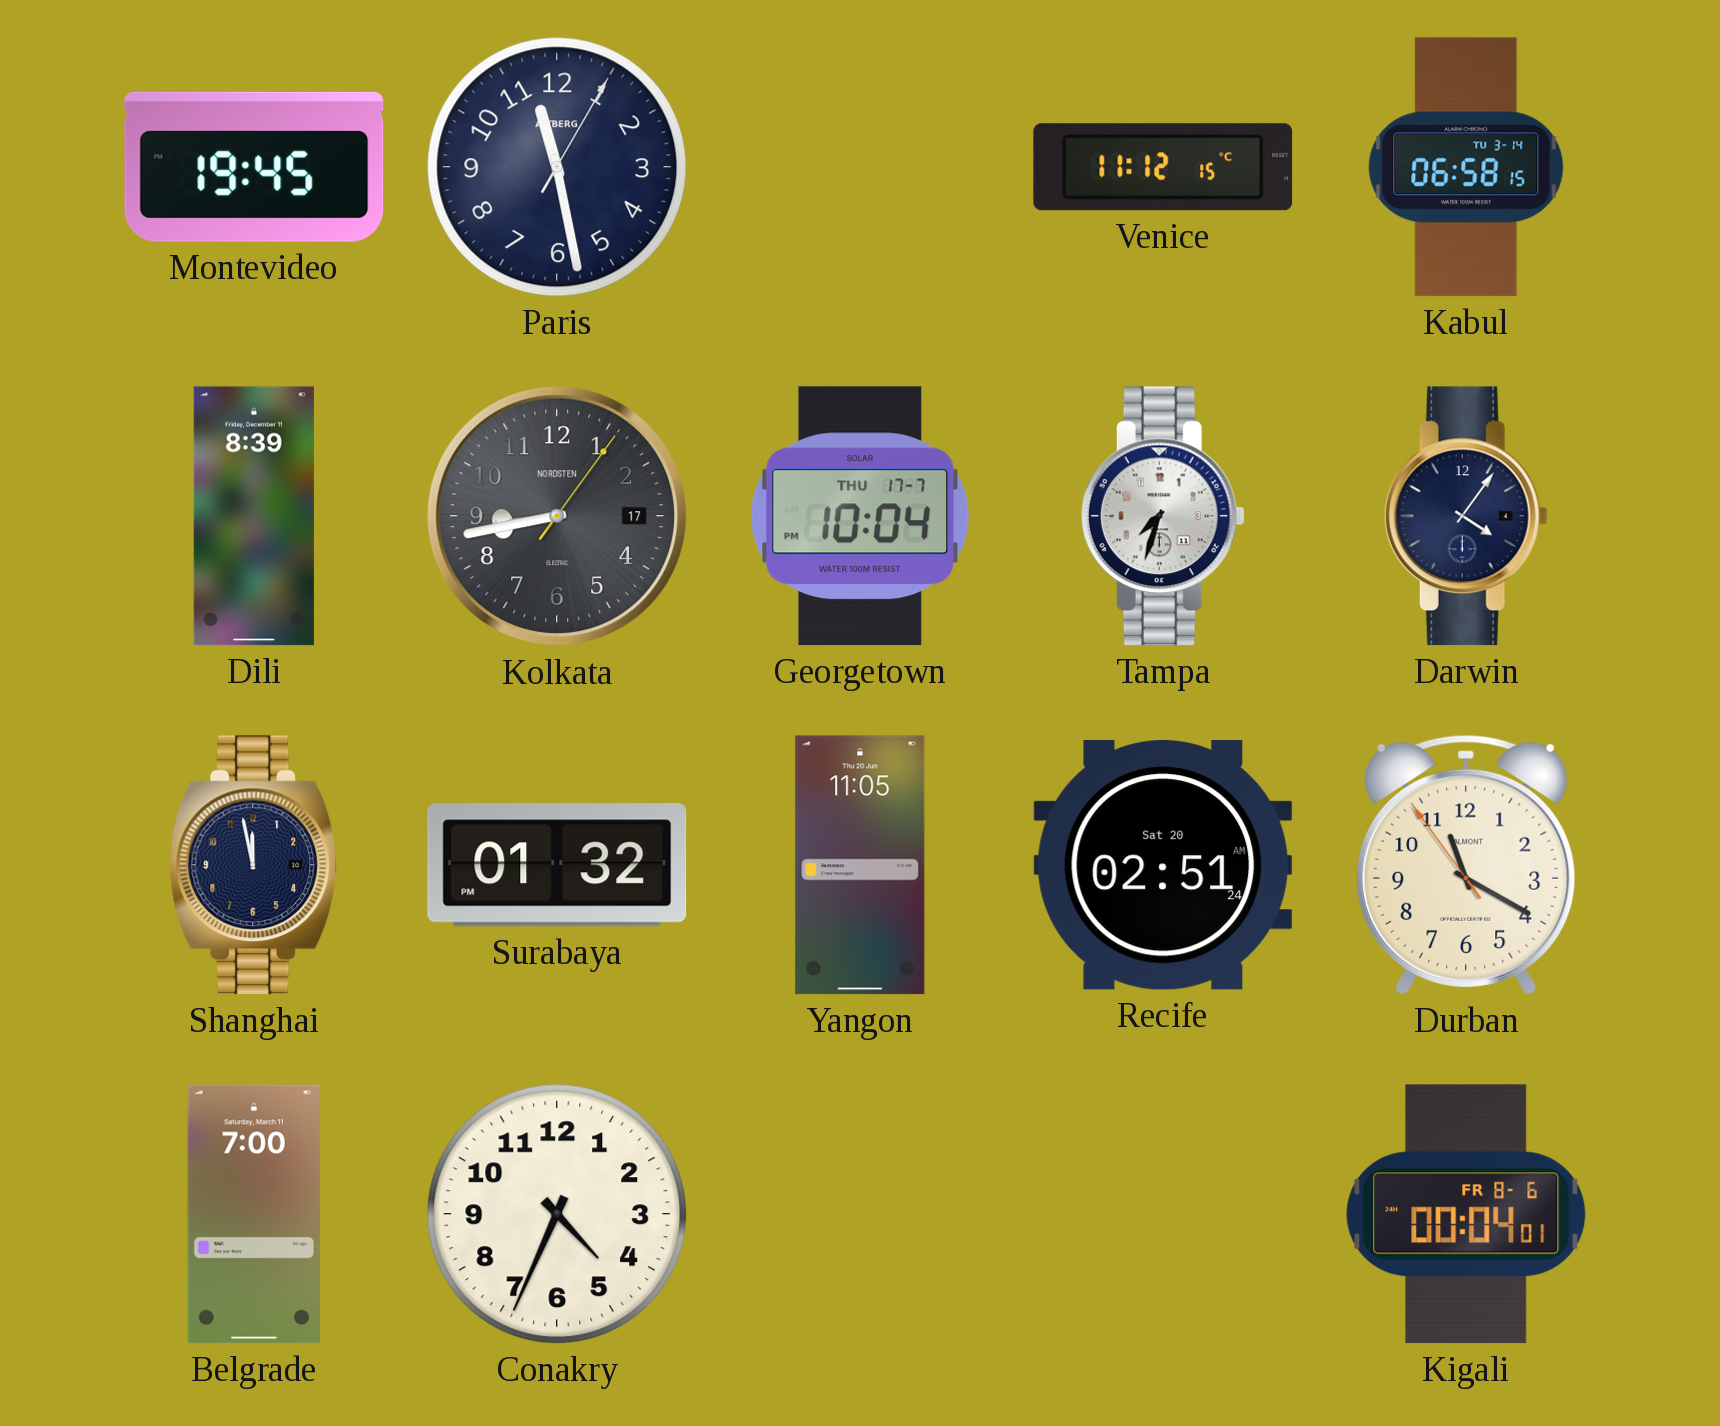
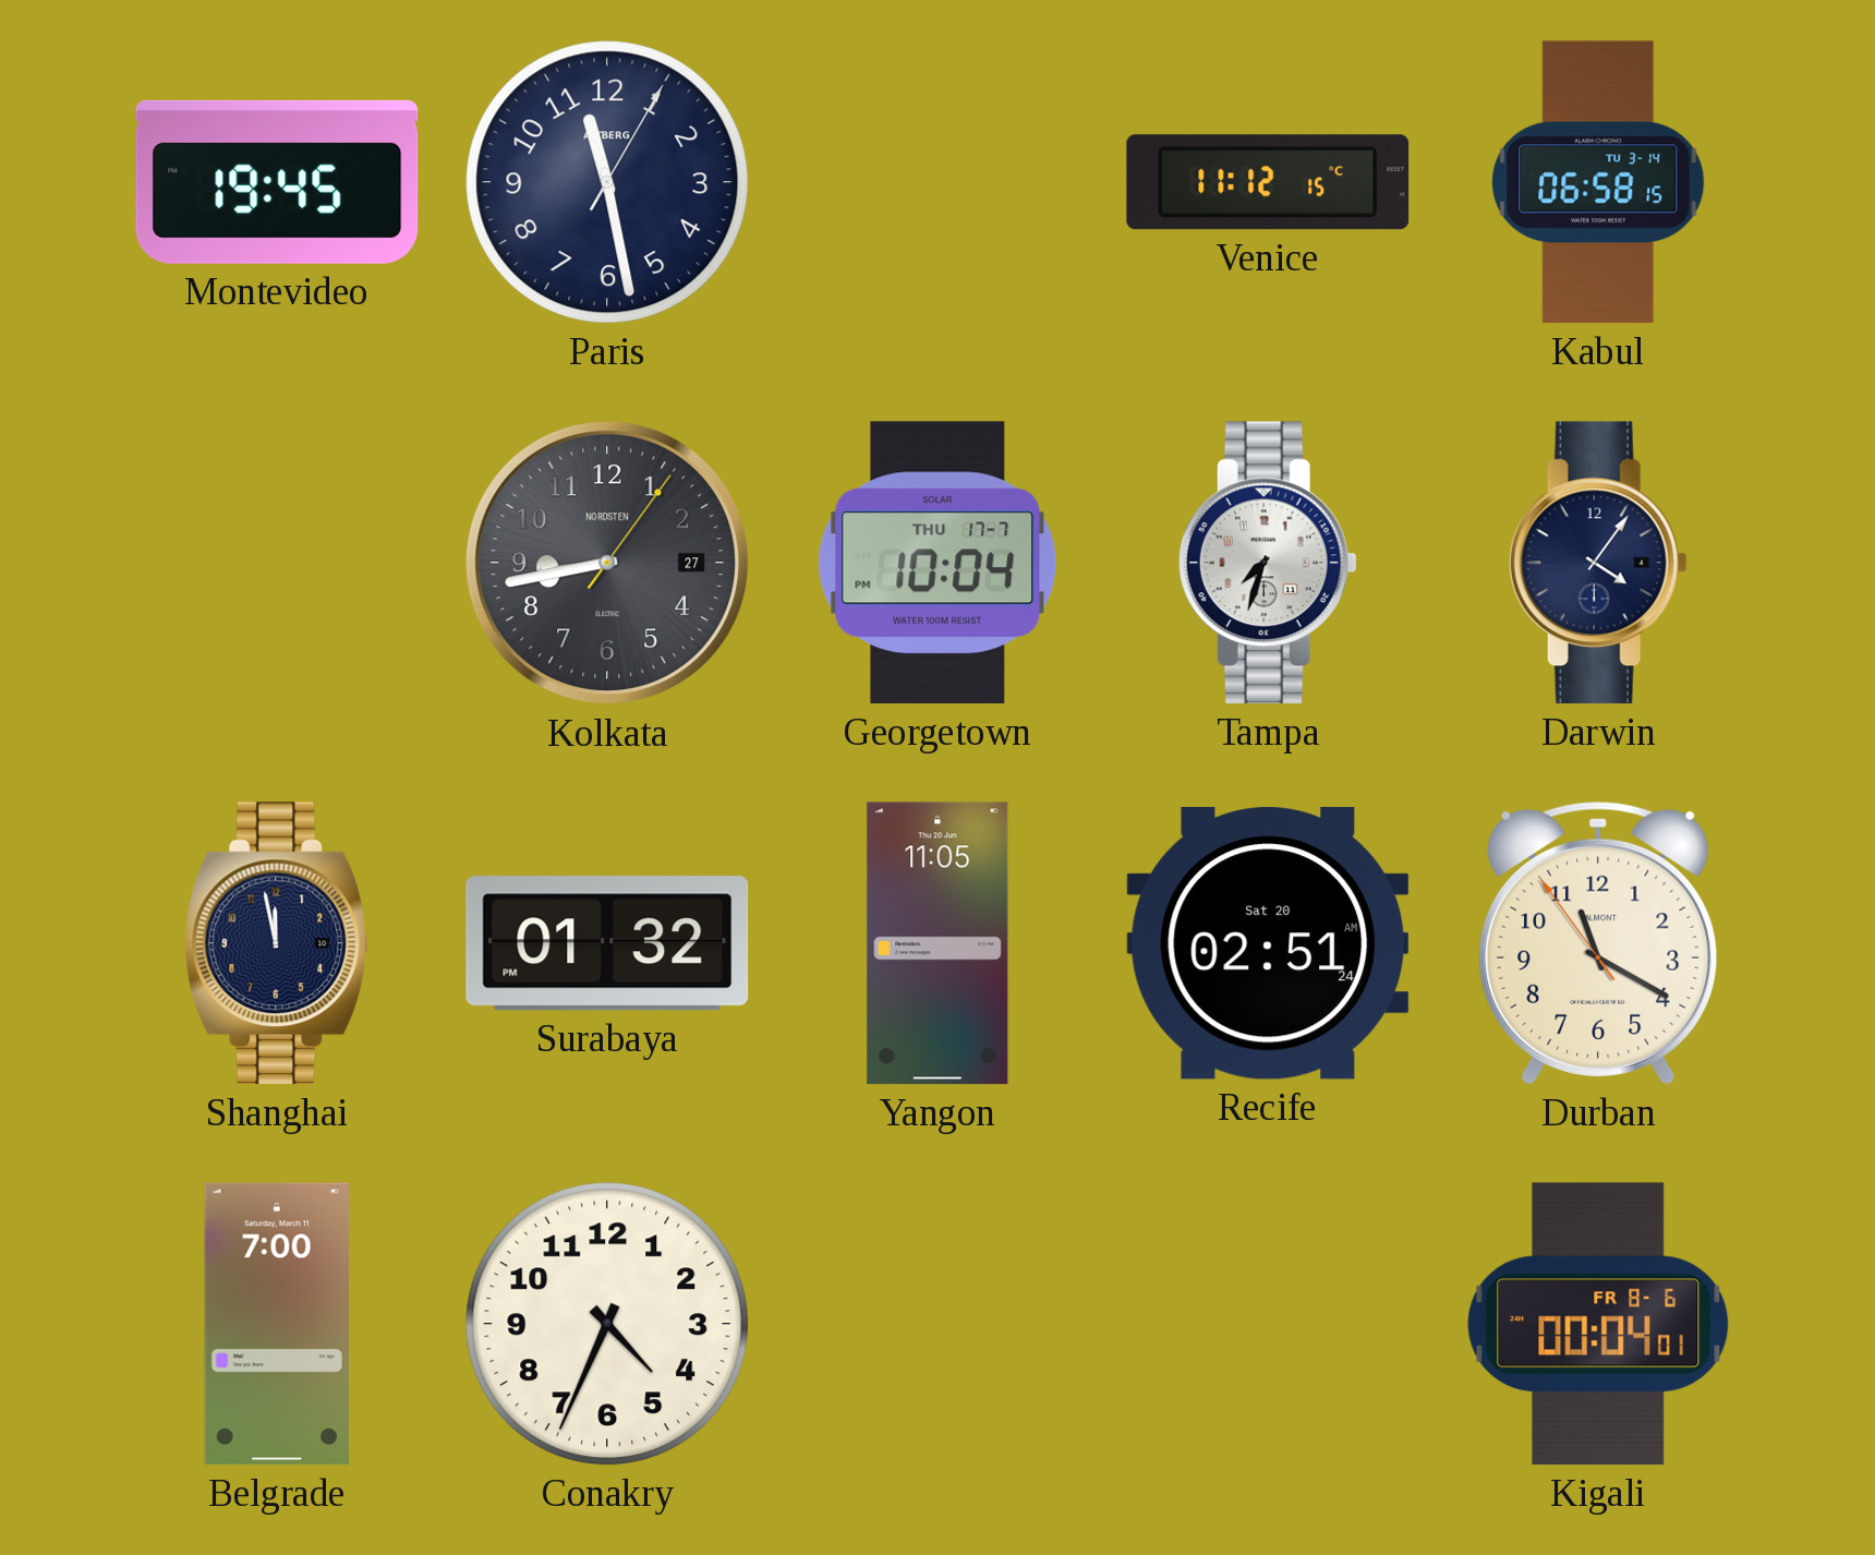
Dili: 8:39 -> none (254, 516)
Kolkata date: 17 -> 27 (607, 563)
